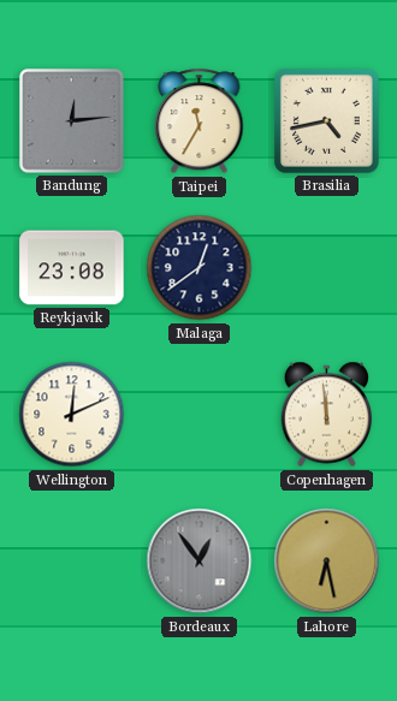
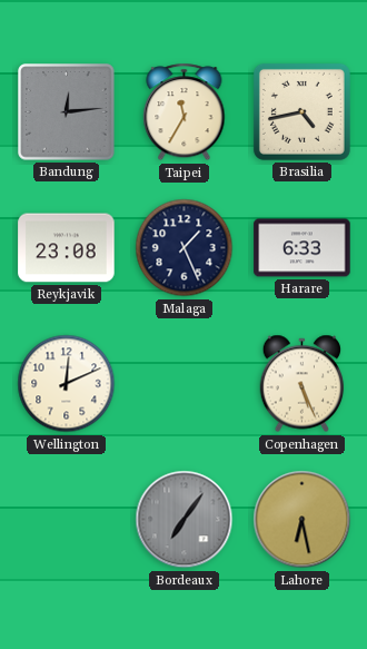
Malaga: 12:39 -> 1:26 (185, 248)
Harare: none -> 6:33 (302, 248)
Copenhagen: 11:59 -> 5:26 (302, 384)
Bordeaux: 12:54 -> 7:06 (185, 520)
